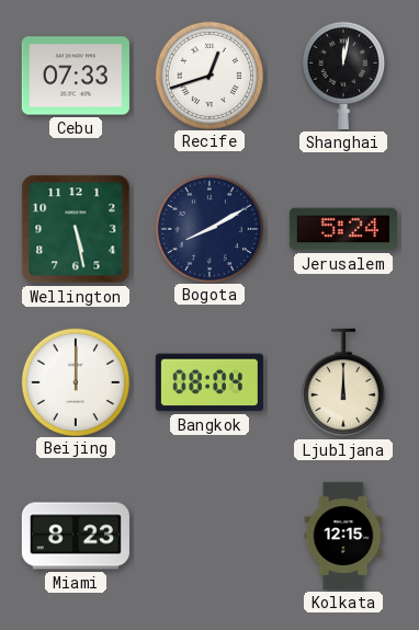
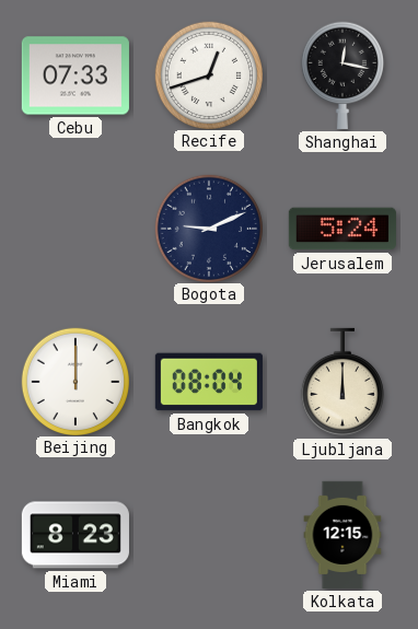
Shanghai: 12:02 -> 12:17 (342, 75)
Wellington: 5:28 -> none (76, 229)
Bogota: 8:10 -> 9:11 (208, 228)
